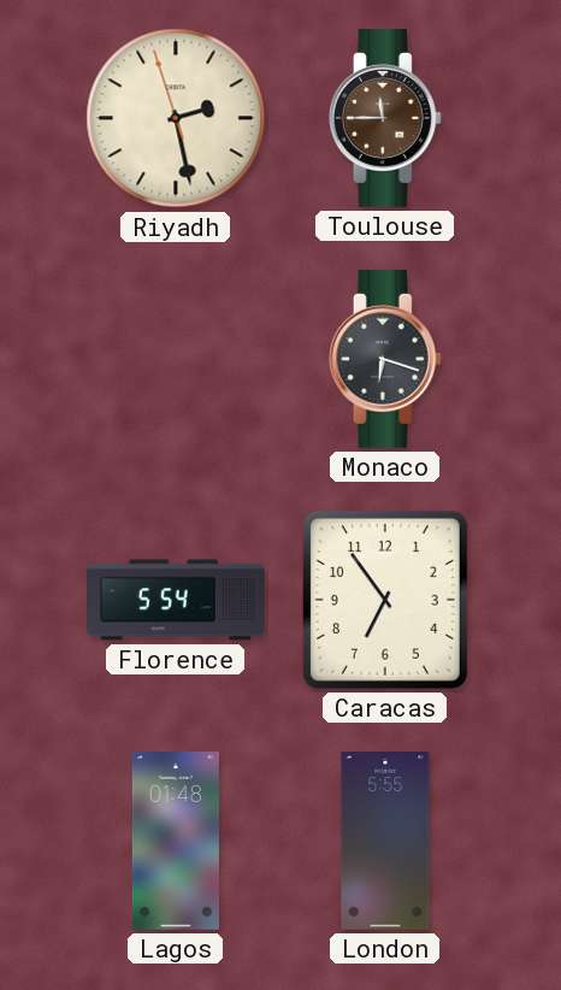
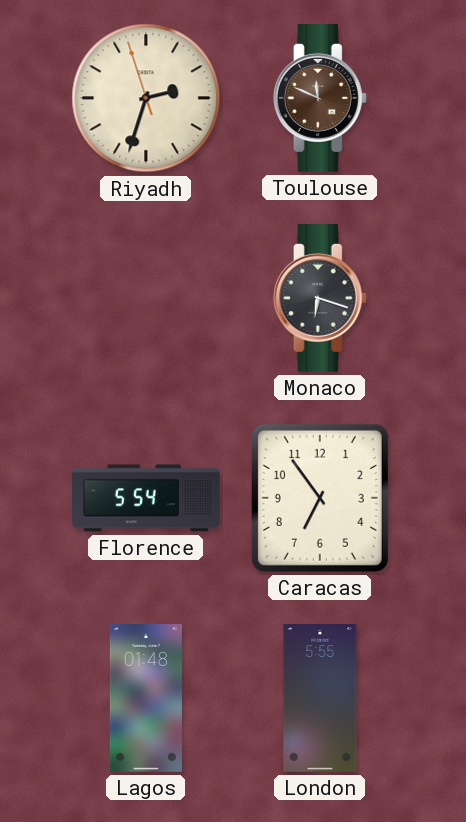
Riyadh: 2:27 -> 2:32 (146, 98)
Toulouse: 11:45 -> 11:49 (320, 98)
